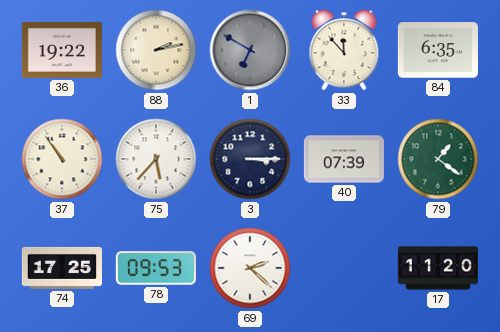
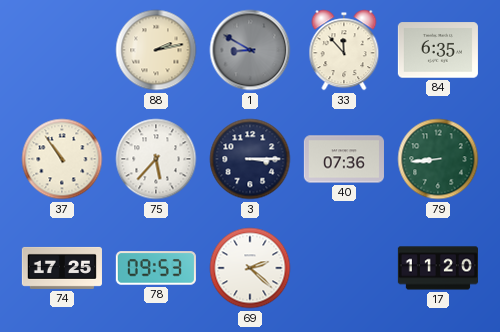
36: 19:22 -> none (62, 50)
1: 6:50 -> 8:50 (250, 50)
40: 07:39 -> 07:36 (344, 159)
79: 1:21 -> 8:44 (438, 159)
